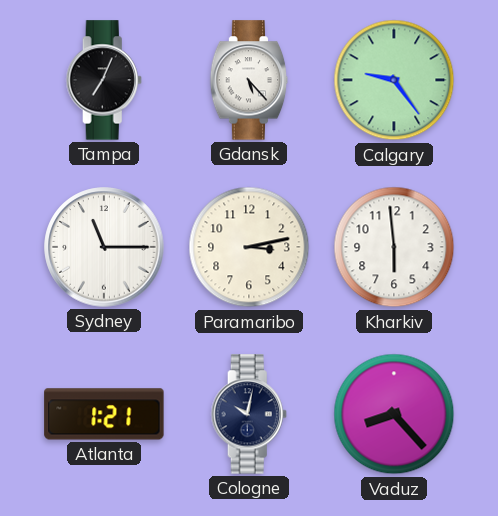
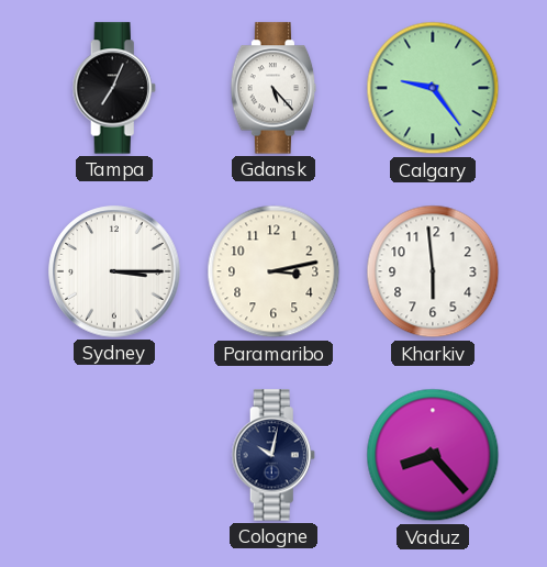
Sydney: 11:15 -> 3:15 (114, 271)
Atlanta: 1:21 -> none (104, 414)
